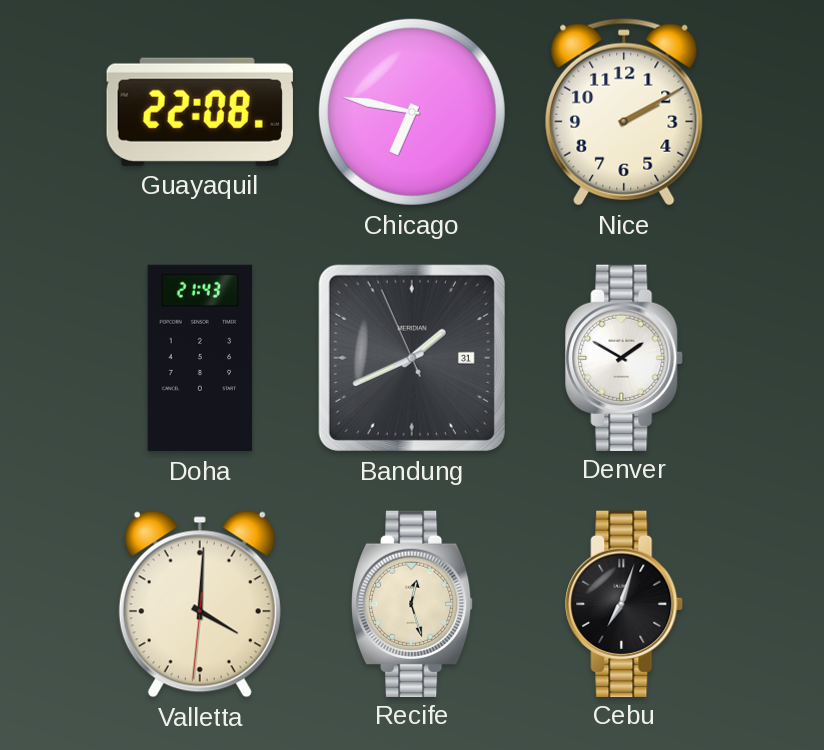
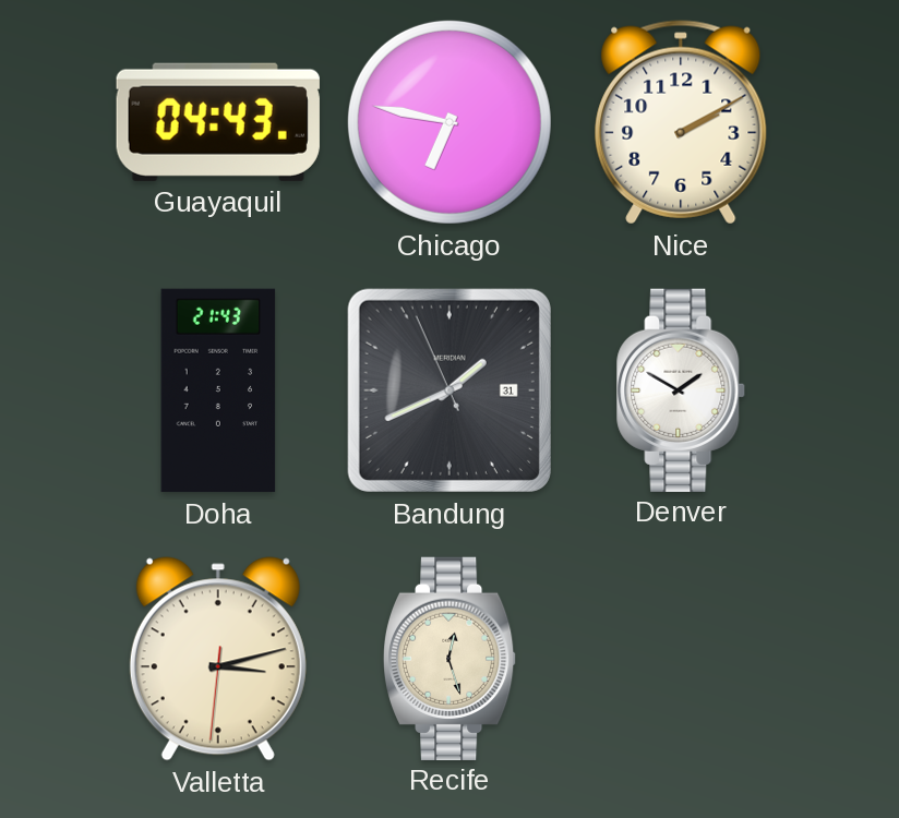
Guayaquil: 22:08 -> 04:43 (218, 122)
Valletta: 4:00 -> 3:12 (218, 659)
Cebu: 7:03 -> none (625, 603)
